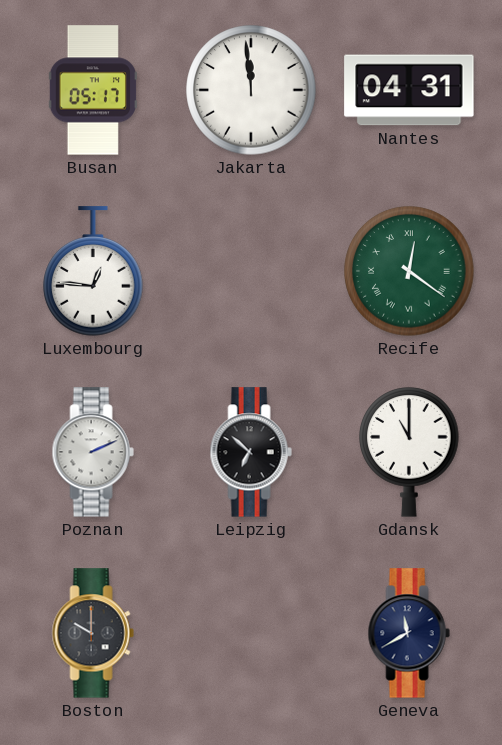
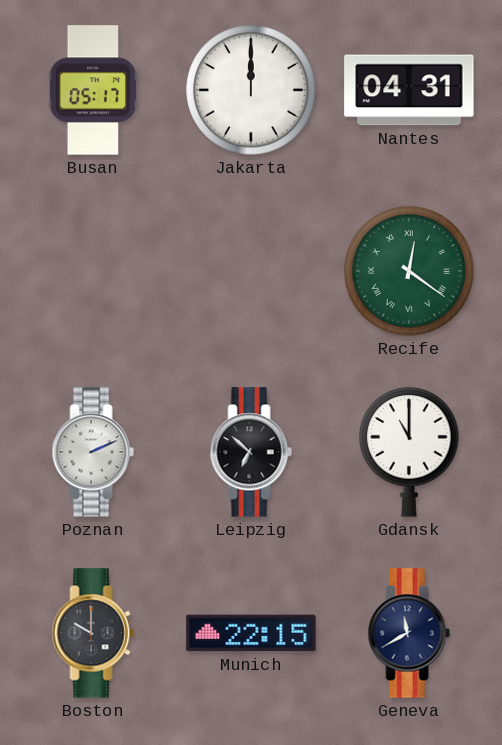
Jakarta: 11:59 -> 12:00 (251, 90)
Luxembourg: 12:46 -> none (93, 271)
Munich: none -> 22:15 (251, 633)
